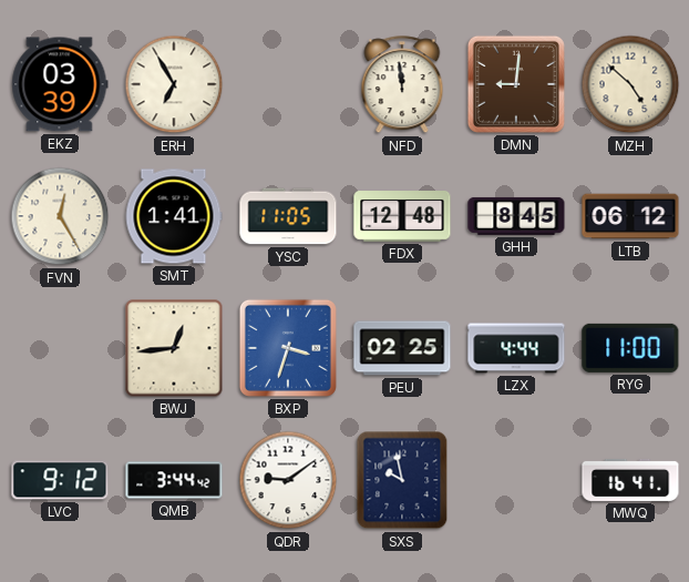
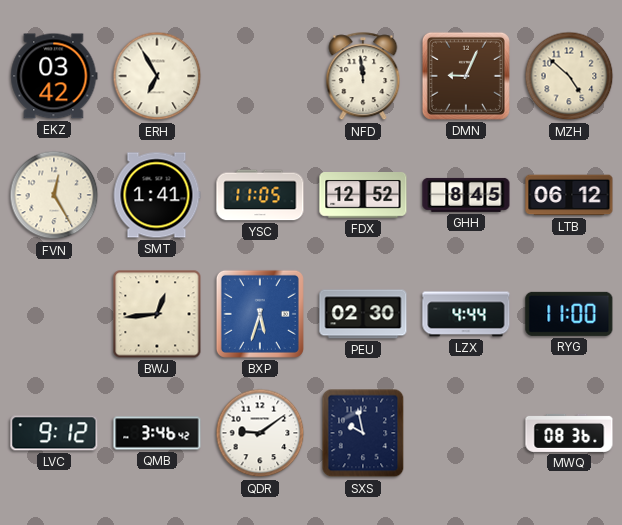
EKZ: 03:39 -> 03:42 (54, 76)
DMN: 9:01 -> 9:04 (466, 76)
FDX: 12:48 -> 12:52 (363, 196)
BXP: 3:33 -> 5:33 (260, 314)
PEU: 02:25 -> 02:30 (363, 314)
QMB: 3:44 -> 3:46 (157, 433)
MWQ: 16:41 -> 08:36 (569, 433)
